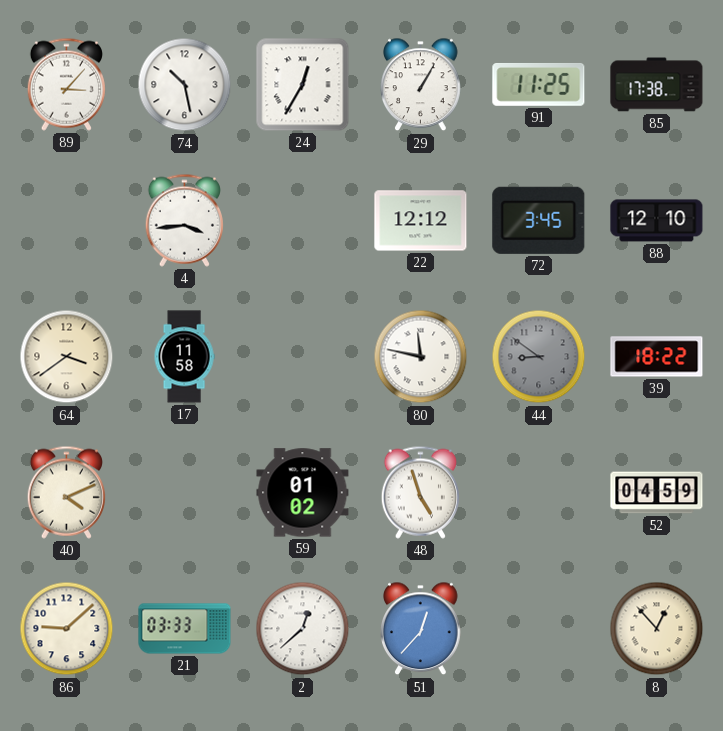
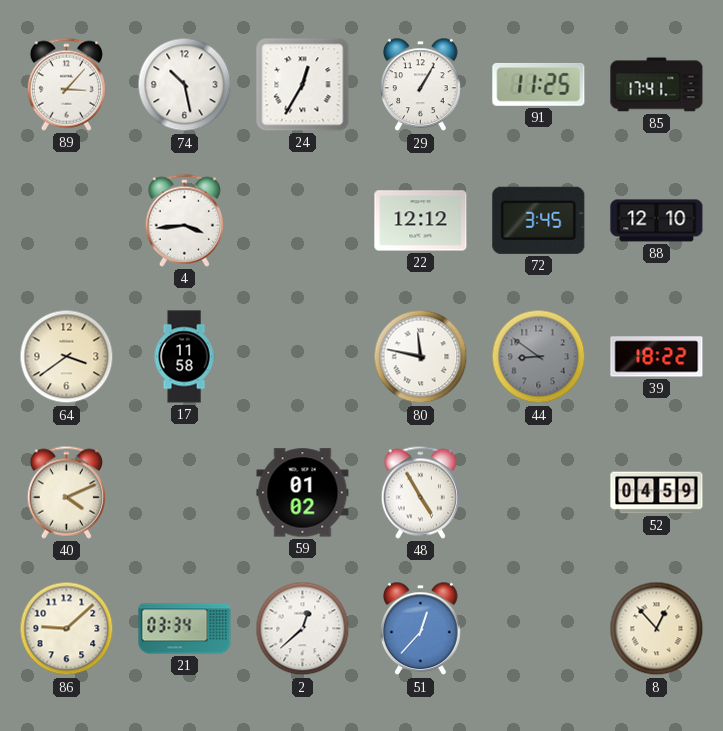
85: 17:38 -> 17:41 (657, 85)
48: 4:57 -> 4:55 (420, 492)
21: 03:33 -> 03:34 (185, 629)
